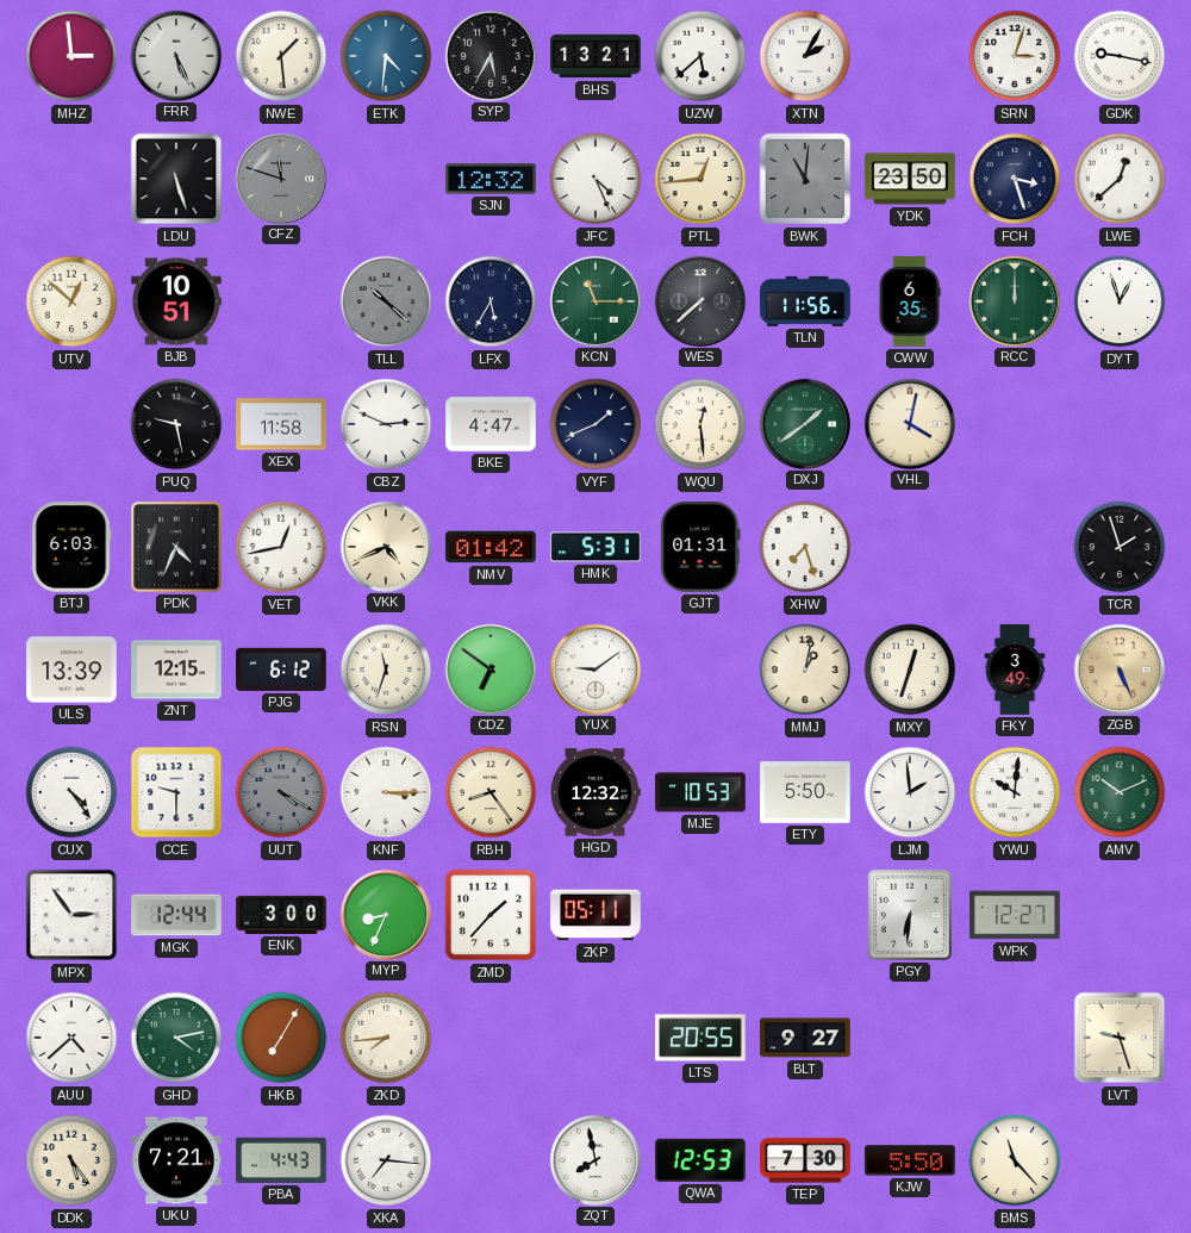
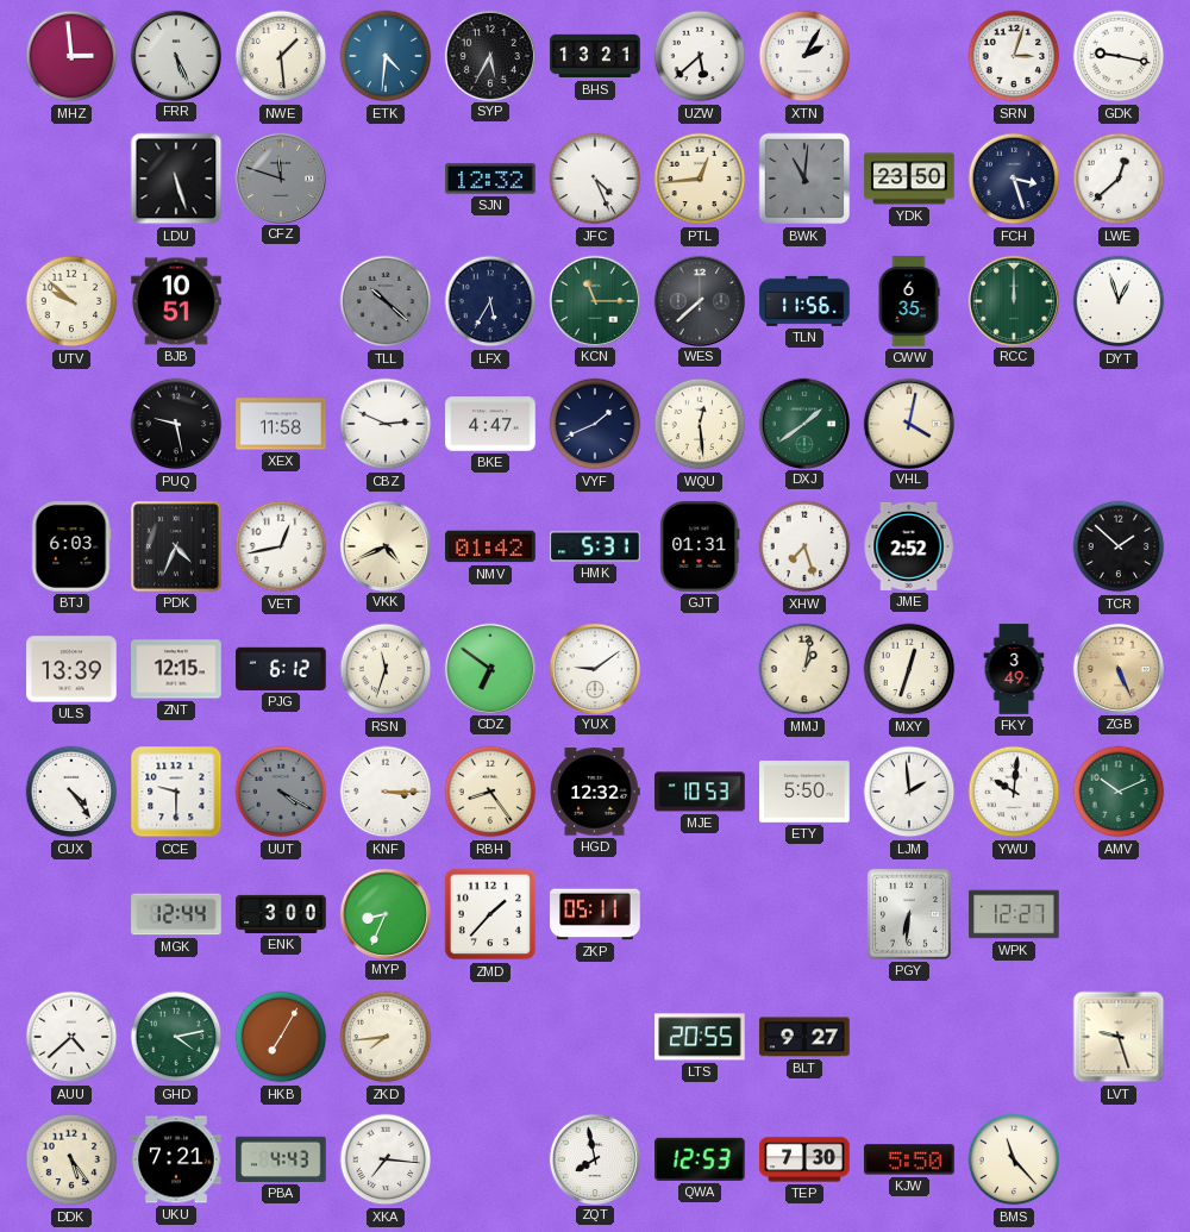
UTV: 12:52 -> 9:52 (71, 301)
JME: none -> 2:52 (909, 546)
TCR: 1:57 -> 1:52 (1119, 546)
MPX: 2:54 -> none (71, 915)
